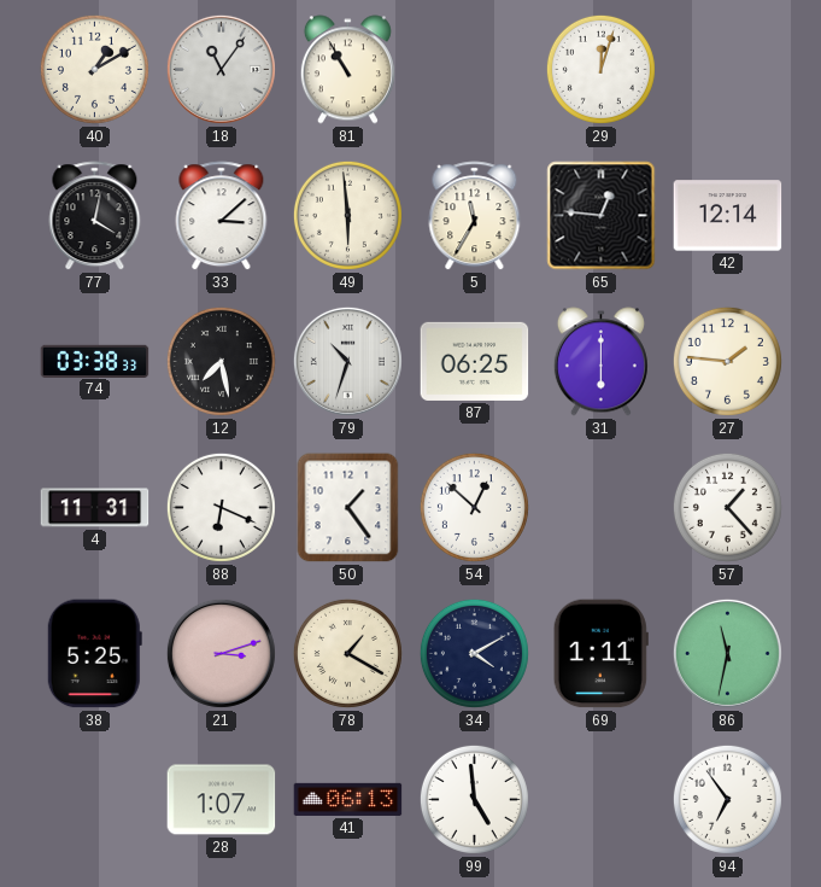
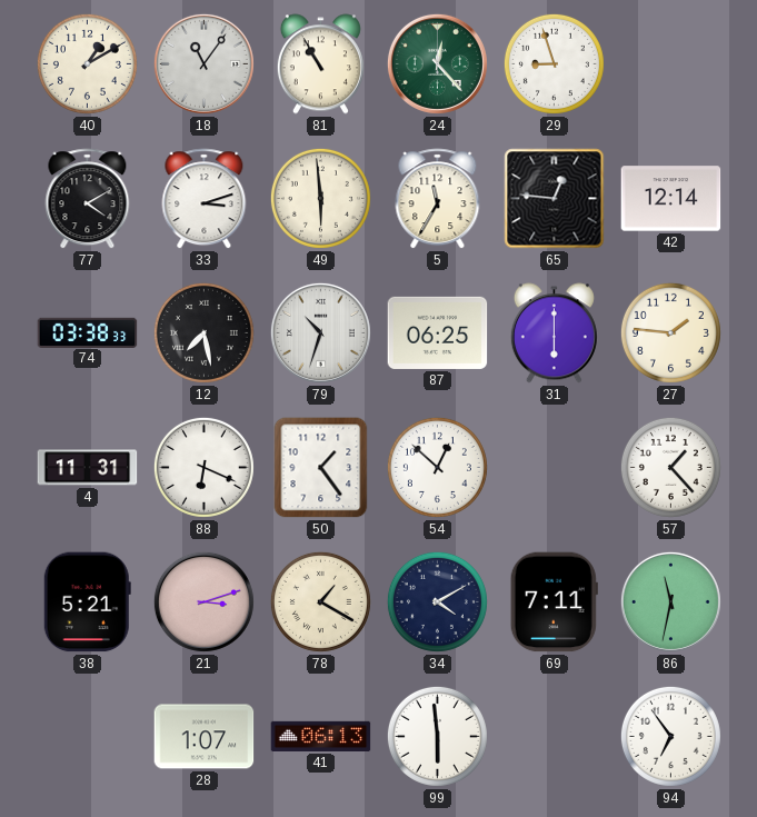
24: none -> 12:23 (437, 63)
29: 12:03 -> 8:57 (554, 63)
77: 4:02 -> 4:10 (88, 199)
33: 3:08 -> 3:12 (205, 199)
38: 5:25 -> 5:21 (87, 602)
69: 1:11 -> 7:11 (554, 602)
99: 4:59 -> 5:59 (437, 736)
